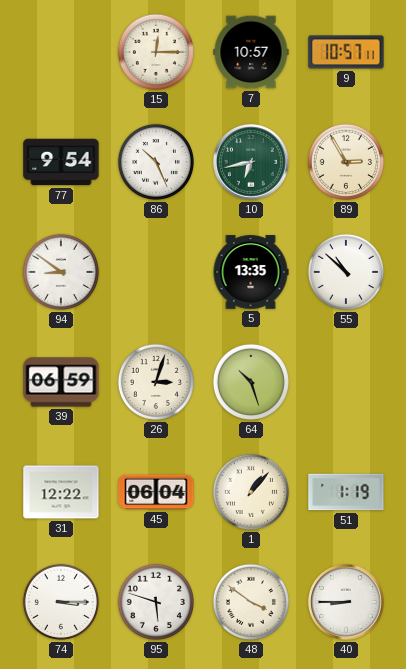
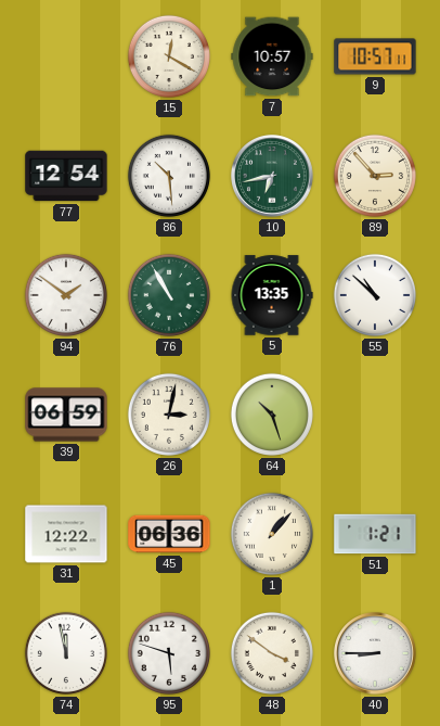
15: 12:15 -> 12:20 (169, 56)
77: 9:54 -> 12:54 (66, 176)
86: 10:26 -> 10:29 (169, 176)
89: 2:55 -> 2:53 (375, 176)
94: 8:51 -> 1:51 (66, 295)
76: none -> 10:55 (169, 295)
26: 3:03 -> 3:02 (169, 415)
45: 06:04 -> 06:36 (169, 534)
51: 1:19 -> 1:21 (375, 534)
74: 3:15 -> 11:58 (66, 653)
